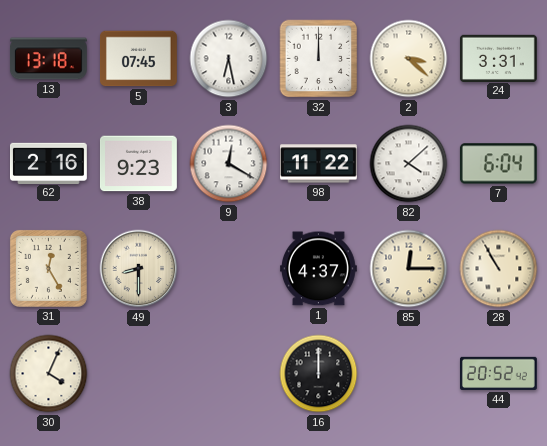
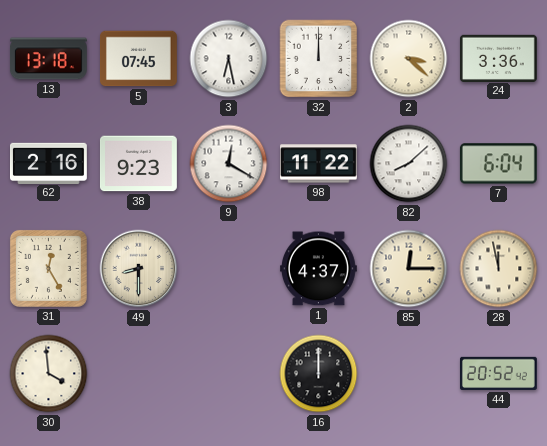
24: 3:31 -> 3:36 (498, 58)
82: 4:08 -> 8:08 (409, 164)
28: 10:55 -> 11:58 (499, 269)
30: 4:04 -> 3:59 (49, 374)
